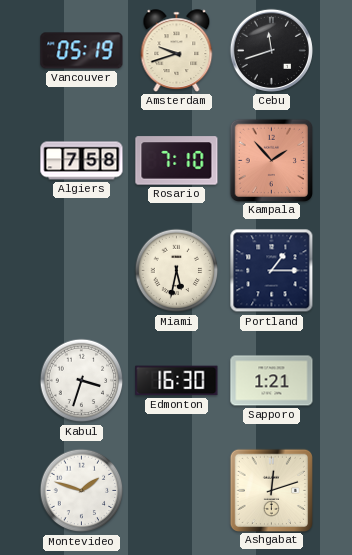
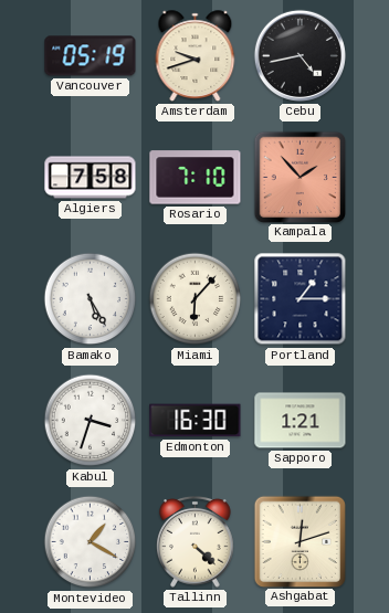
Cebu: 11:42 -> 4:43 (299, 55)
Bamako: none -> 5:25 (91, 299)
Miami: 5:32 -> 6:07 (196, 299)
Montevideo: 1:48 -> 1:20 (91, 542)
Tallinn: none -> 4:22 (196, 542)
